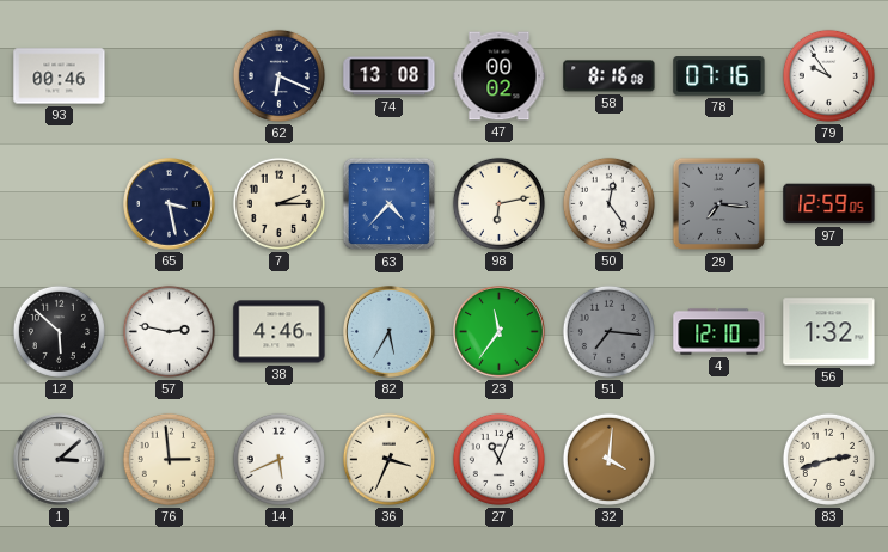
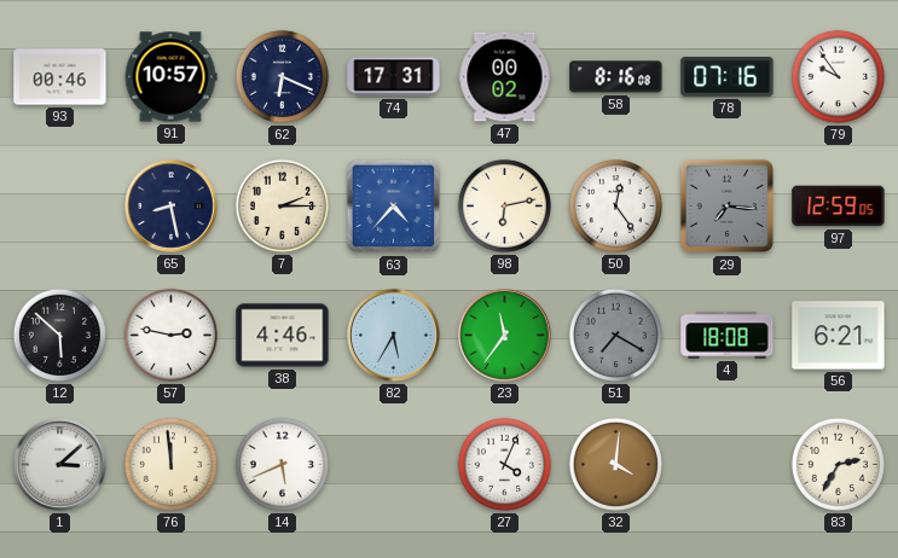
91: none -> 10:57 (170, 77)
74: 13:08 -> 17:31 (394, 77)
65: 3:28 -> 8:28 (172, 207)
51: 7:16 -> 7:20 (615, 335)
4: 12:10 -> 18:08 (728, 336)
56: 1:32 -> 6:21 (839, 336)
76: 2:59 -> 11:59 (170, 464)
36: 3:34 -> none (388, 459)
27: 11:04 -> 4:04 (504, 464)
83: 2:42 -> 2:35 (838, 464)
